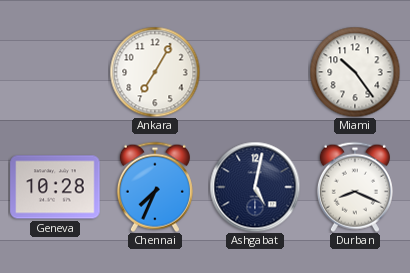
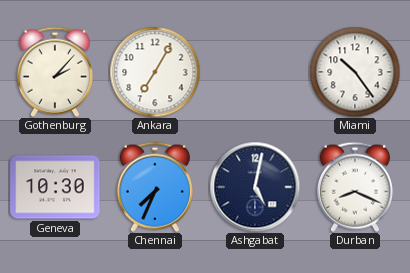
Gothenburg: none -> 2:07 (55, 72)
Geneva: 10:28 -> 10:30 (55, 187)
